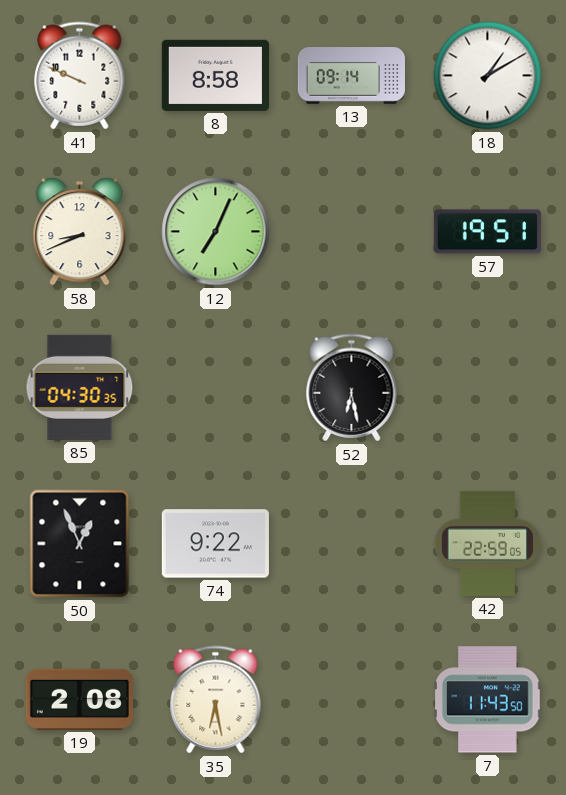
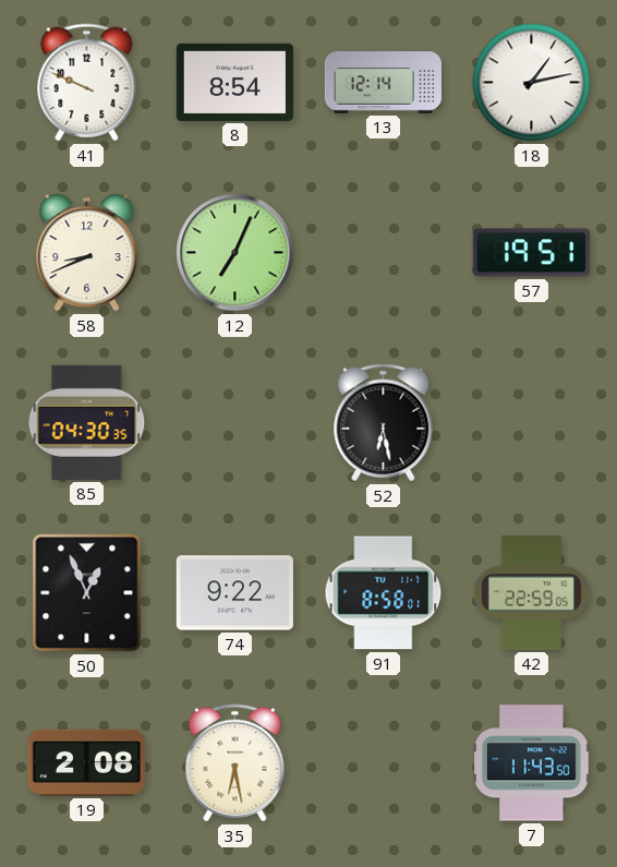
8: 8:58 -> 8:54 (234, 82)
13: 09:14 -> 12:14 (383, 83)
18: 1:10 -> 1:13 (532, 83)
91: none -> 8:58 (384, 593)
